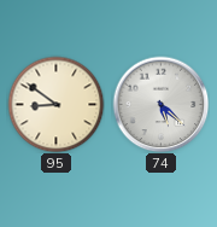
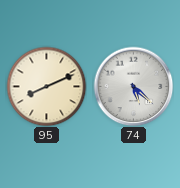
95: 8:51 -> 8:11 (46, 86)
